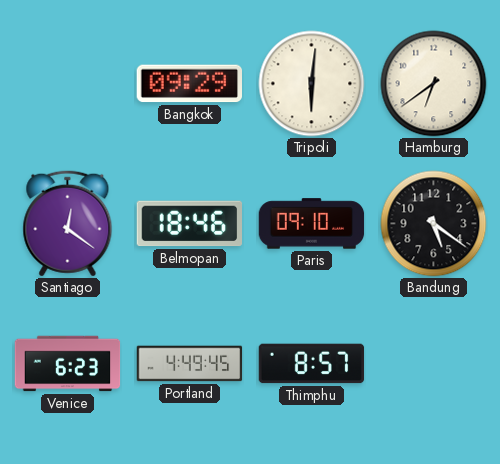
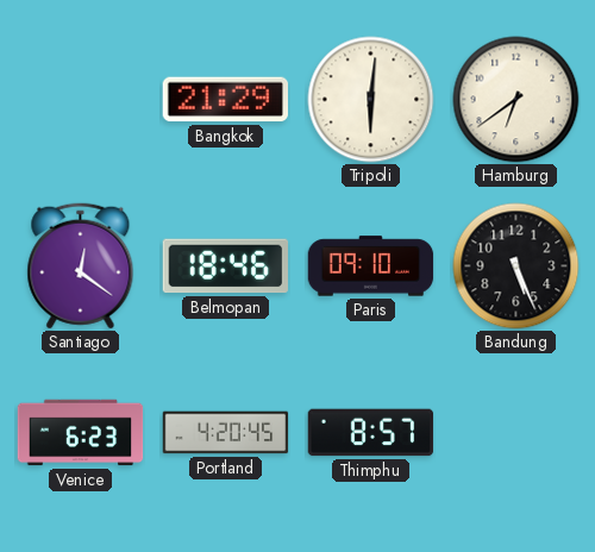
Bangkok: 09:29 -> 21:29 (225, 100)
Bandung: 5:21 -> 5:26 (516, 266)
Portland: 4:49 -> 4:20 (226, 433)
